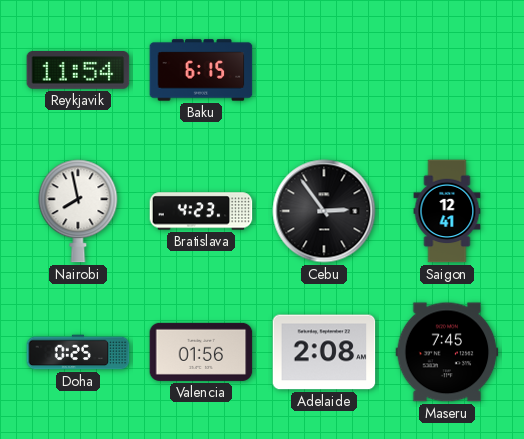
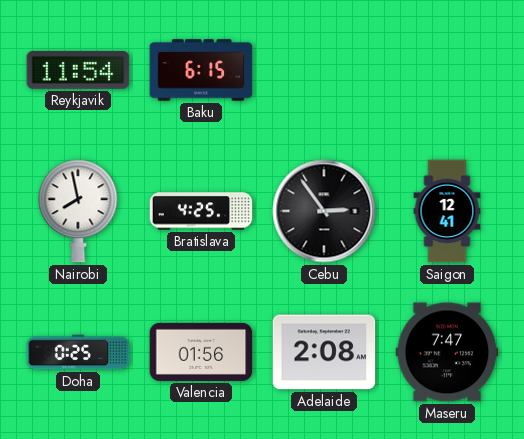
Bratislava: 4:23 -> 4:25 (201, 211)
Maseru: 7:45 -> 7:47 (447, 352)
